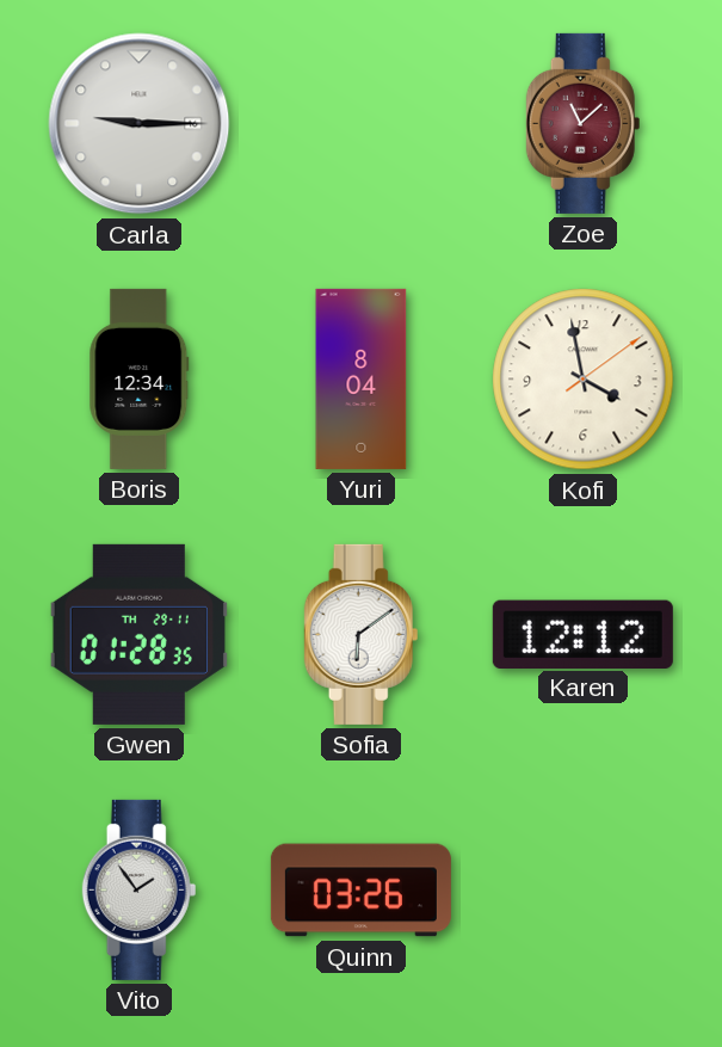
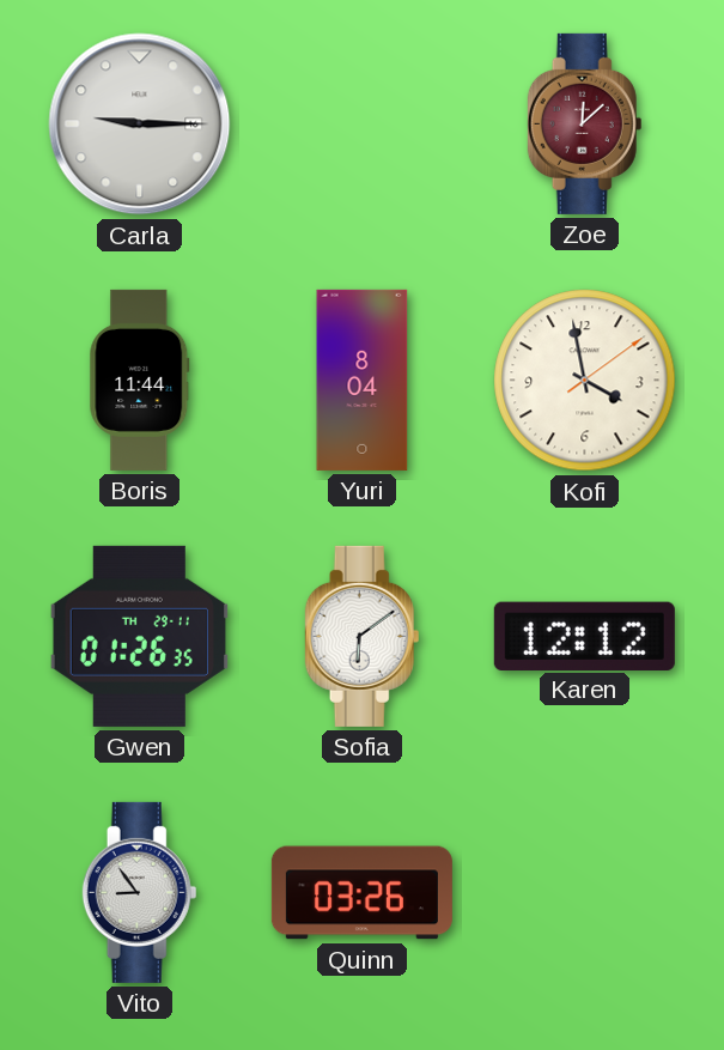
Zoe: 11:08 -> 12:08 (585, 123)
Boris: 12:34 -> 11:44 (140, 380)
Gwen: 01:28 -> 01:26 (139, 636)
Vito: 1:54 -> 8:54 (140, 892)
